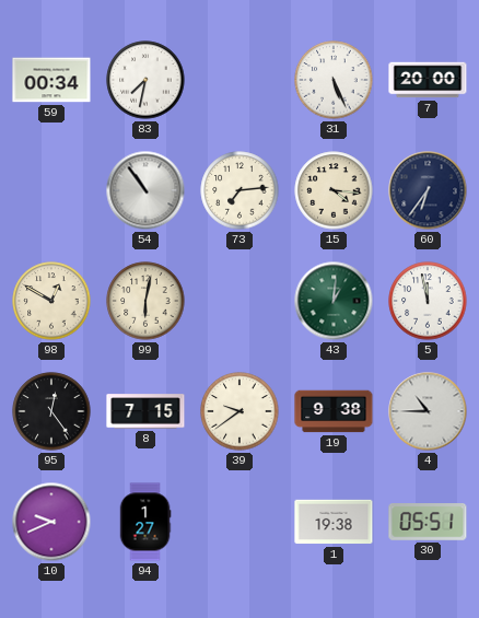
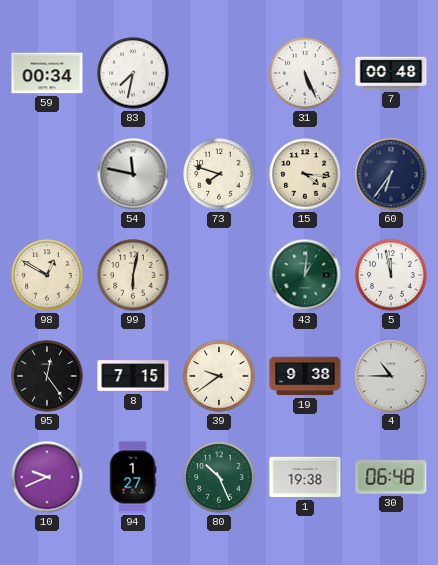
7: 20:00 -> 00:48 (391, 73)
54: 10:54 -> 11:47 (133, 174)
73: 7:14 -> 7:48 (219, 174)
80: none -> 10:26 (219, 477)
30: 05:51 -> 06:48 (391, 478)
